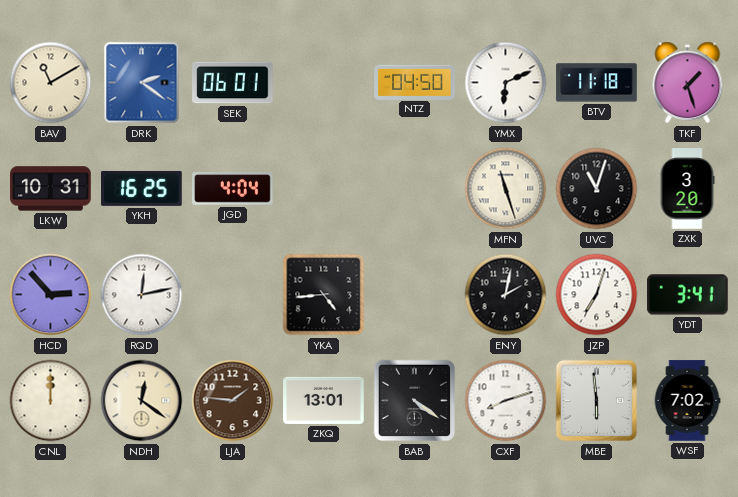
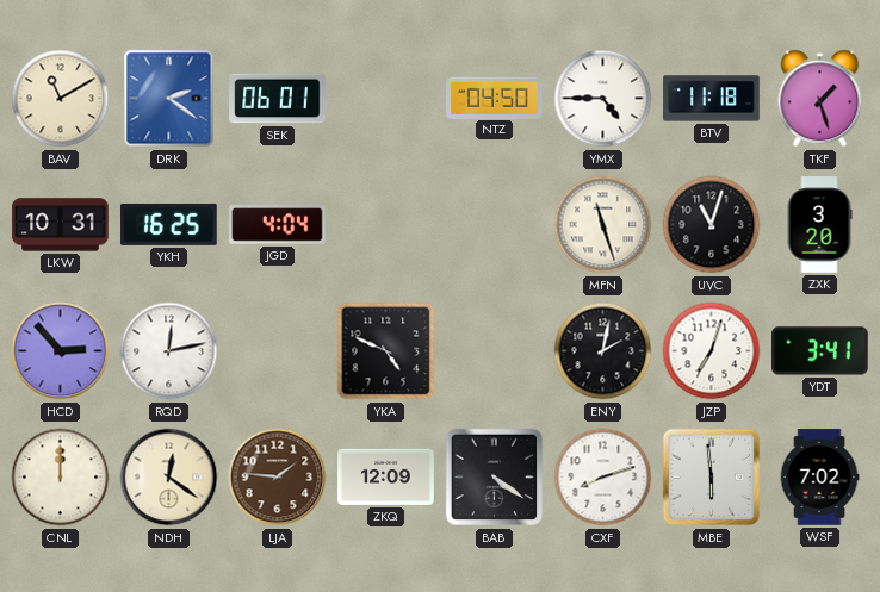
YMX: 6:11 -> 4:45 (603, 99)
YKA: 4:44 -> 4:49 (386, 351)
ZKQ: 13:01 -> 12:09 (386, 476)
